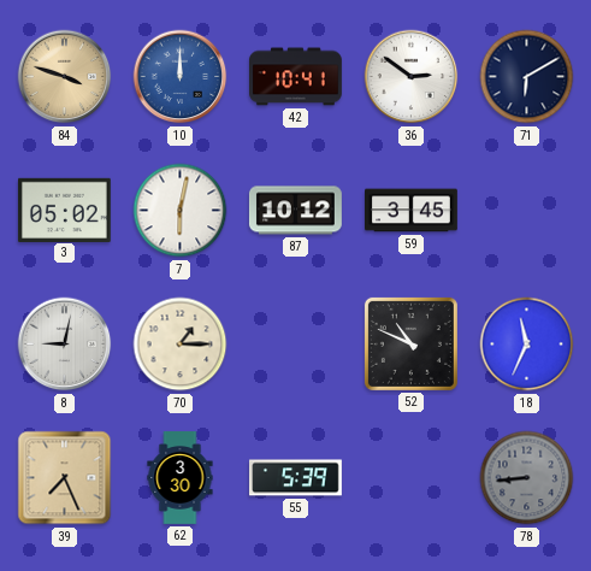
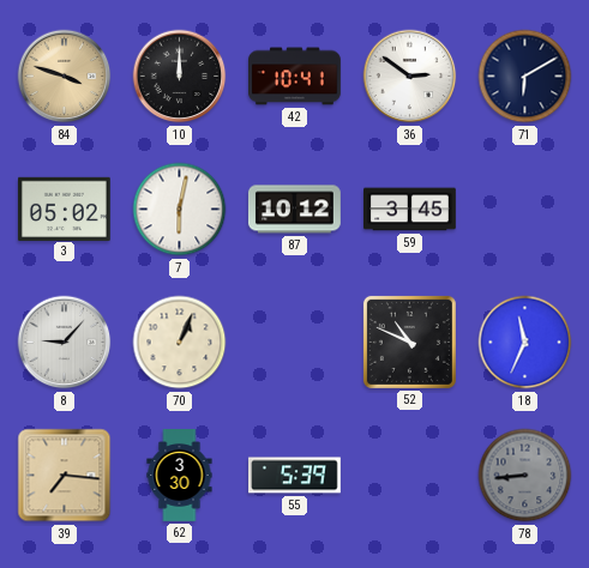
10 dial: blue -> black (180, 77)
8: 9:02 -> 9:07 (65, 343)
70: 1:15 -> 1:04 (180, 343)
39: 7:26 -> 7:16 (65, 476)
